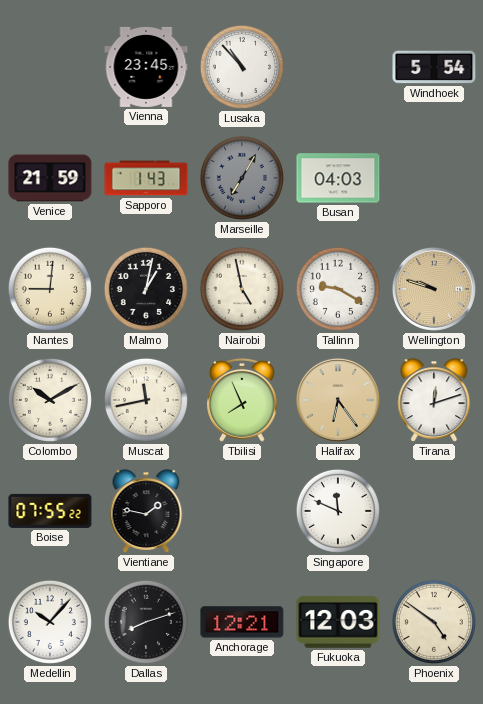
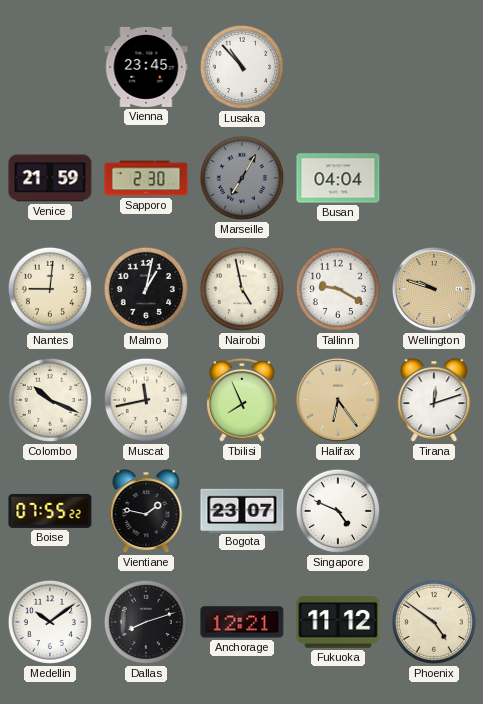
Windhoek: 5:54 -> none (434, 67)
Sapporo: 1:43 -> 2:30 (146, 178)
Busan: 04:03 -> 04:04 (338, 178)
Colombo: 10:10 -> 10:19 (50, 400)
Bogota: none -> 23:07 (242, 510)
Singapore: 11:49 -> 4:49 (338, 511)
Medellin: 10:07 -> 10:09 (50, 622)
Fukuoka: 12:03 -> 11:12 (338, 622)
